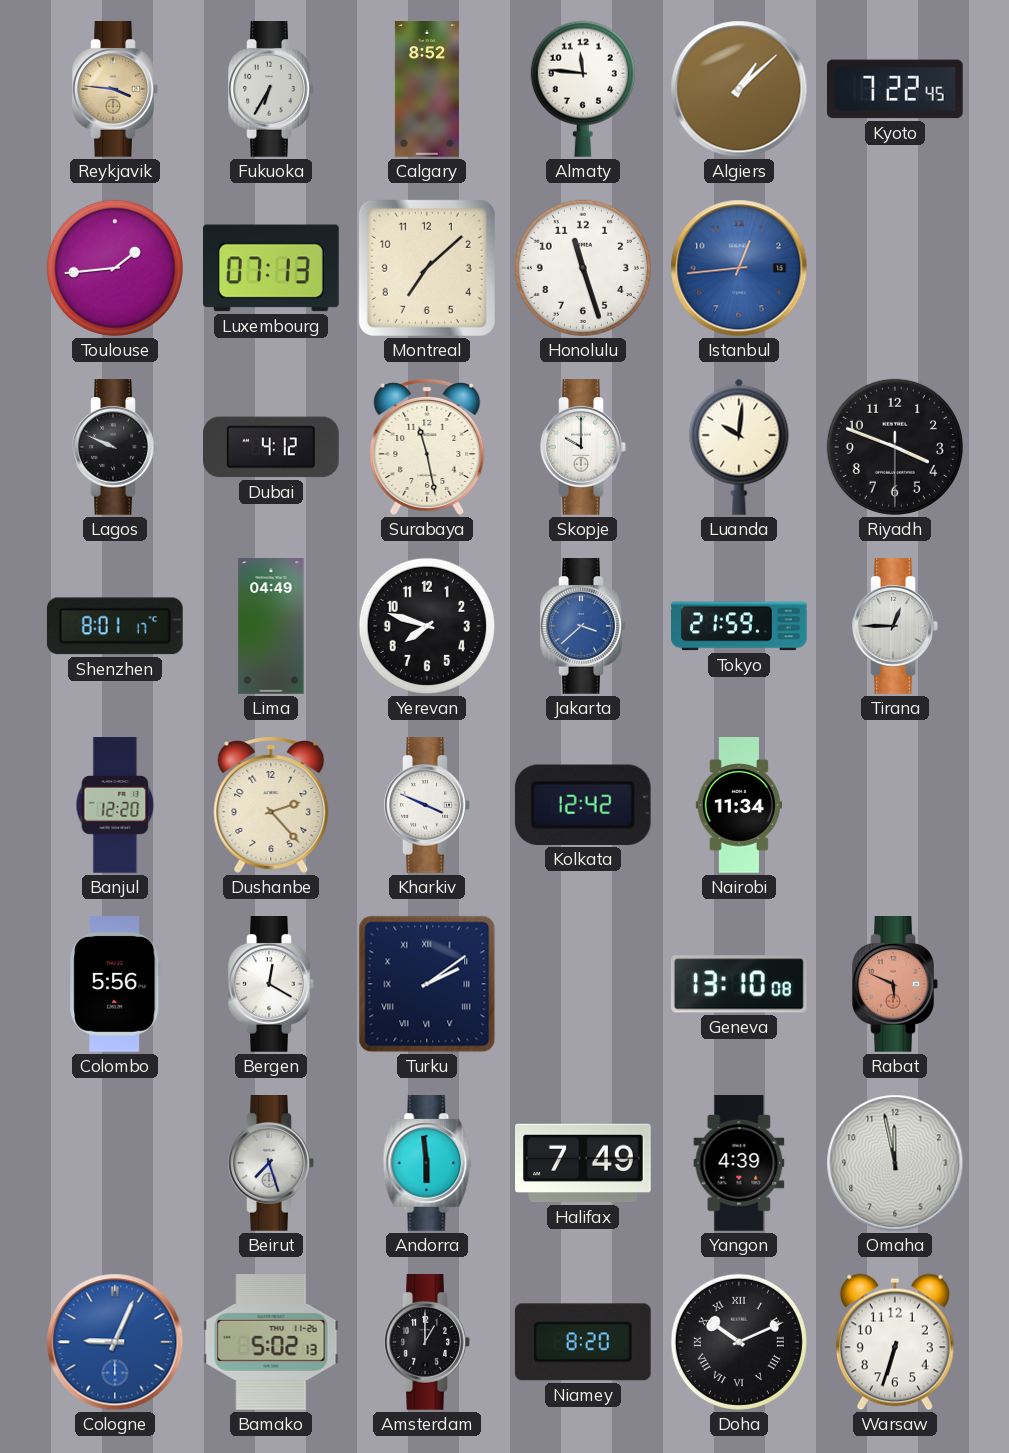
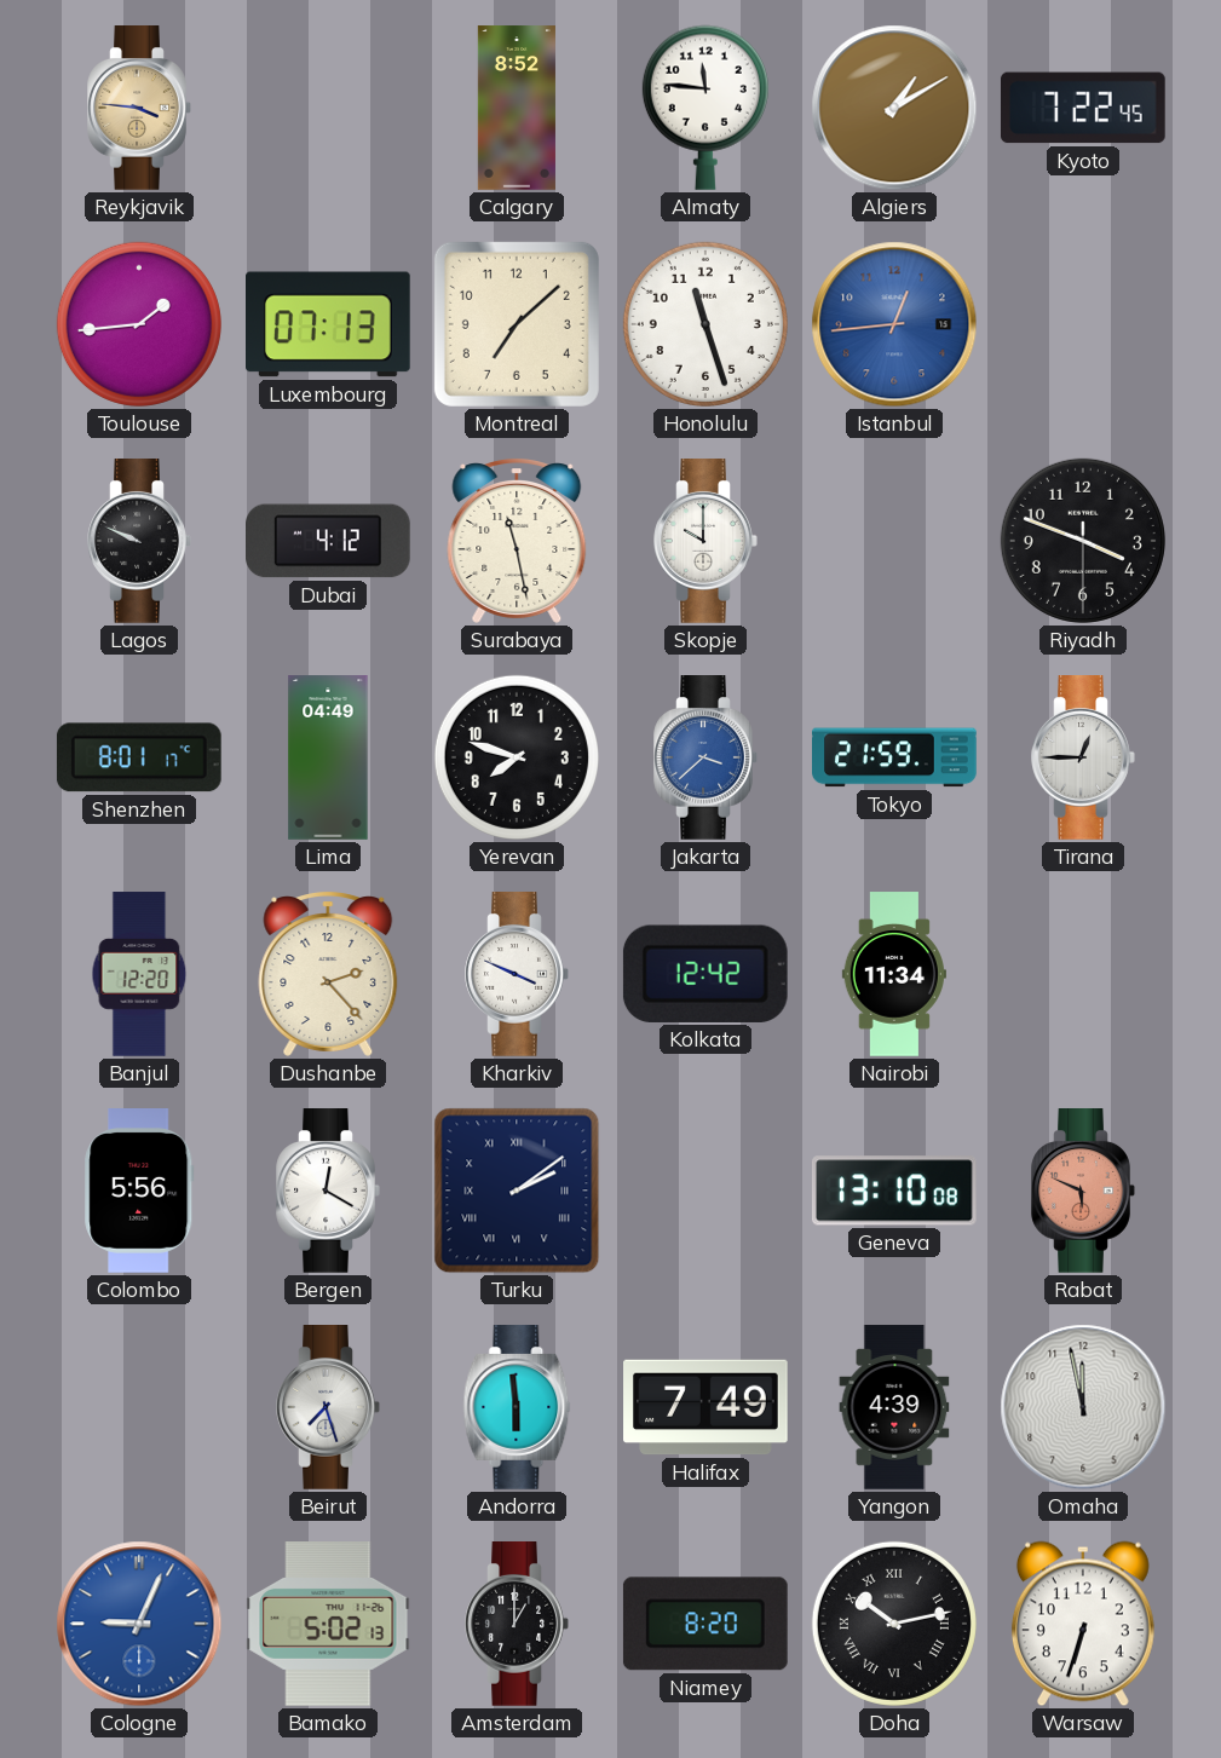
Fukuoka: 6:35 -> none (271, 90)
Algiers: 1:08 -> 1:10 (894, 108)
Luanda: 10:01 -> none (739, 447)
Doha: 10:11 -> 10:13 (894, 1624)
